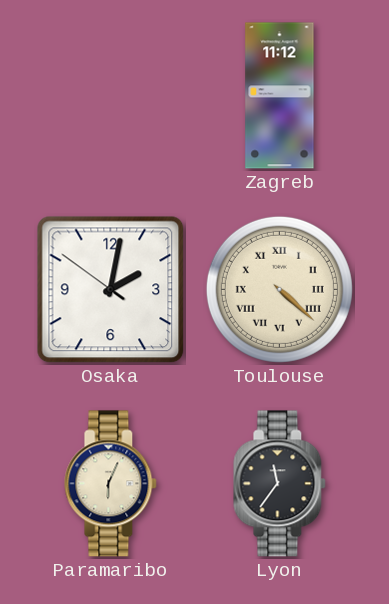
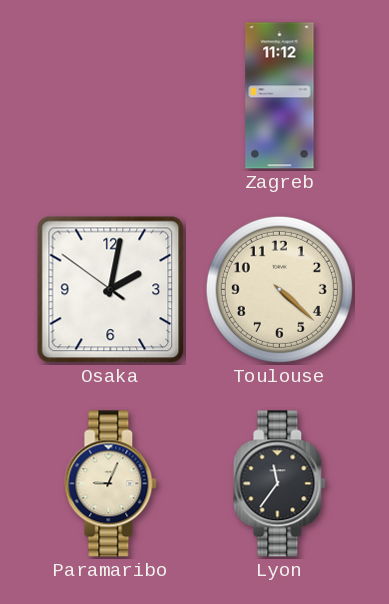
Toulouse numerals: Roman -> Arabic (279, 289)
Paramaribo: 6:04 -> 9:04 (111, 484)
